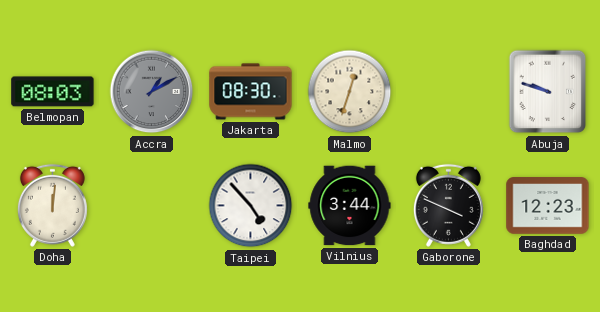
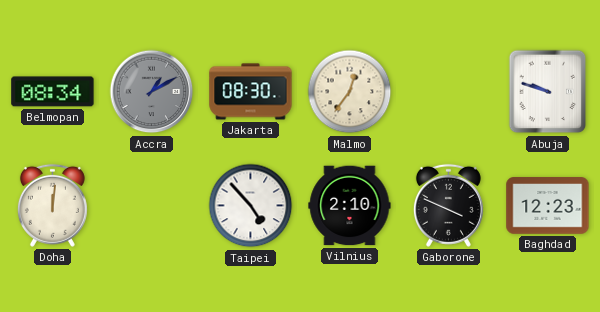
Belmopan: 08:03 -> 08:34 (53, 92)
Malmo: 12:33 -> 12:36 (350, 92)
Vilnius: 3:44 -> 2:10 (350, 206)
